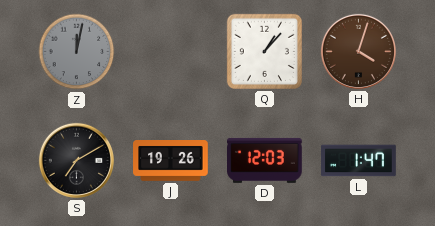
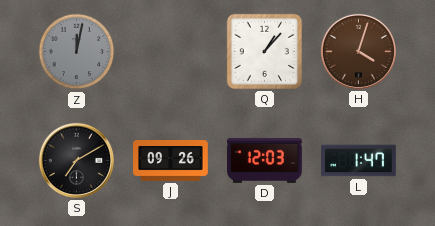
J: 19:26 -> 09:26 (171, 161)
